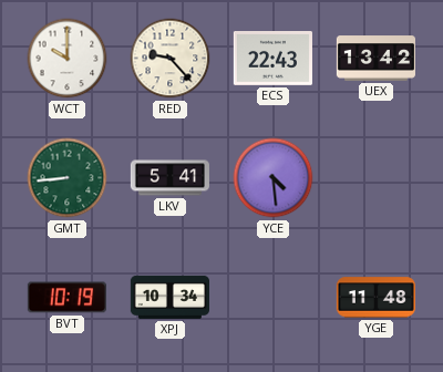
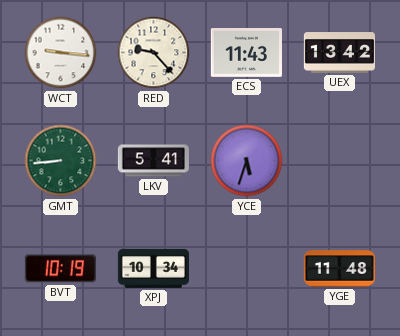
WCT: 10:00 -> 9:16 (61, 53)
ECS: 22:43 -> 11:43 (246, 53)
YCE: 4:29 -> 5:33 (247, 161)
